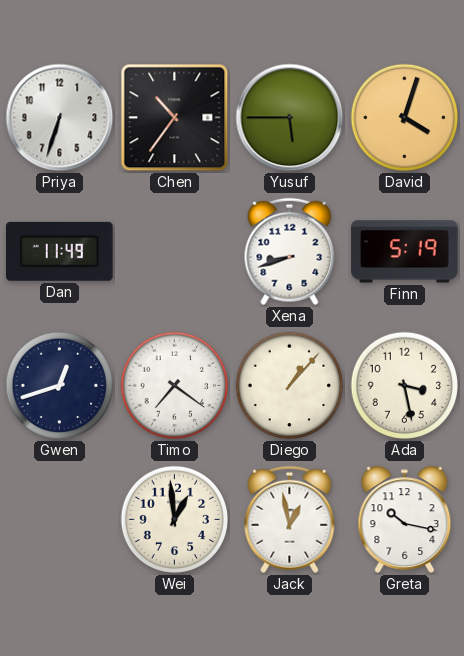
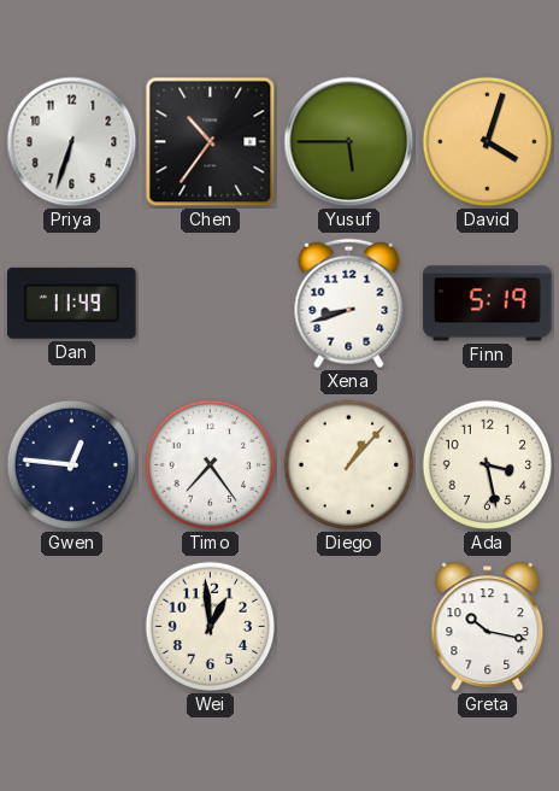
Gwen: 12:42 -> 12:46 (72, 465)
Timo: 7:21 -> 7:24 (211, 465)
Jack: 12:58 -> none (290, 520)
